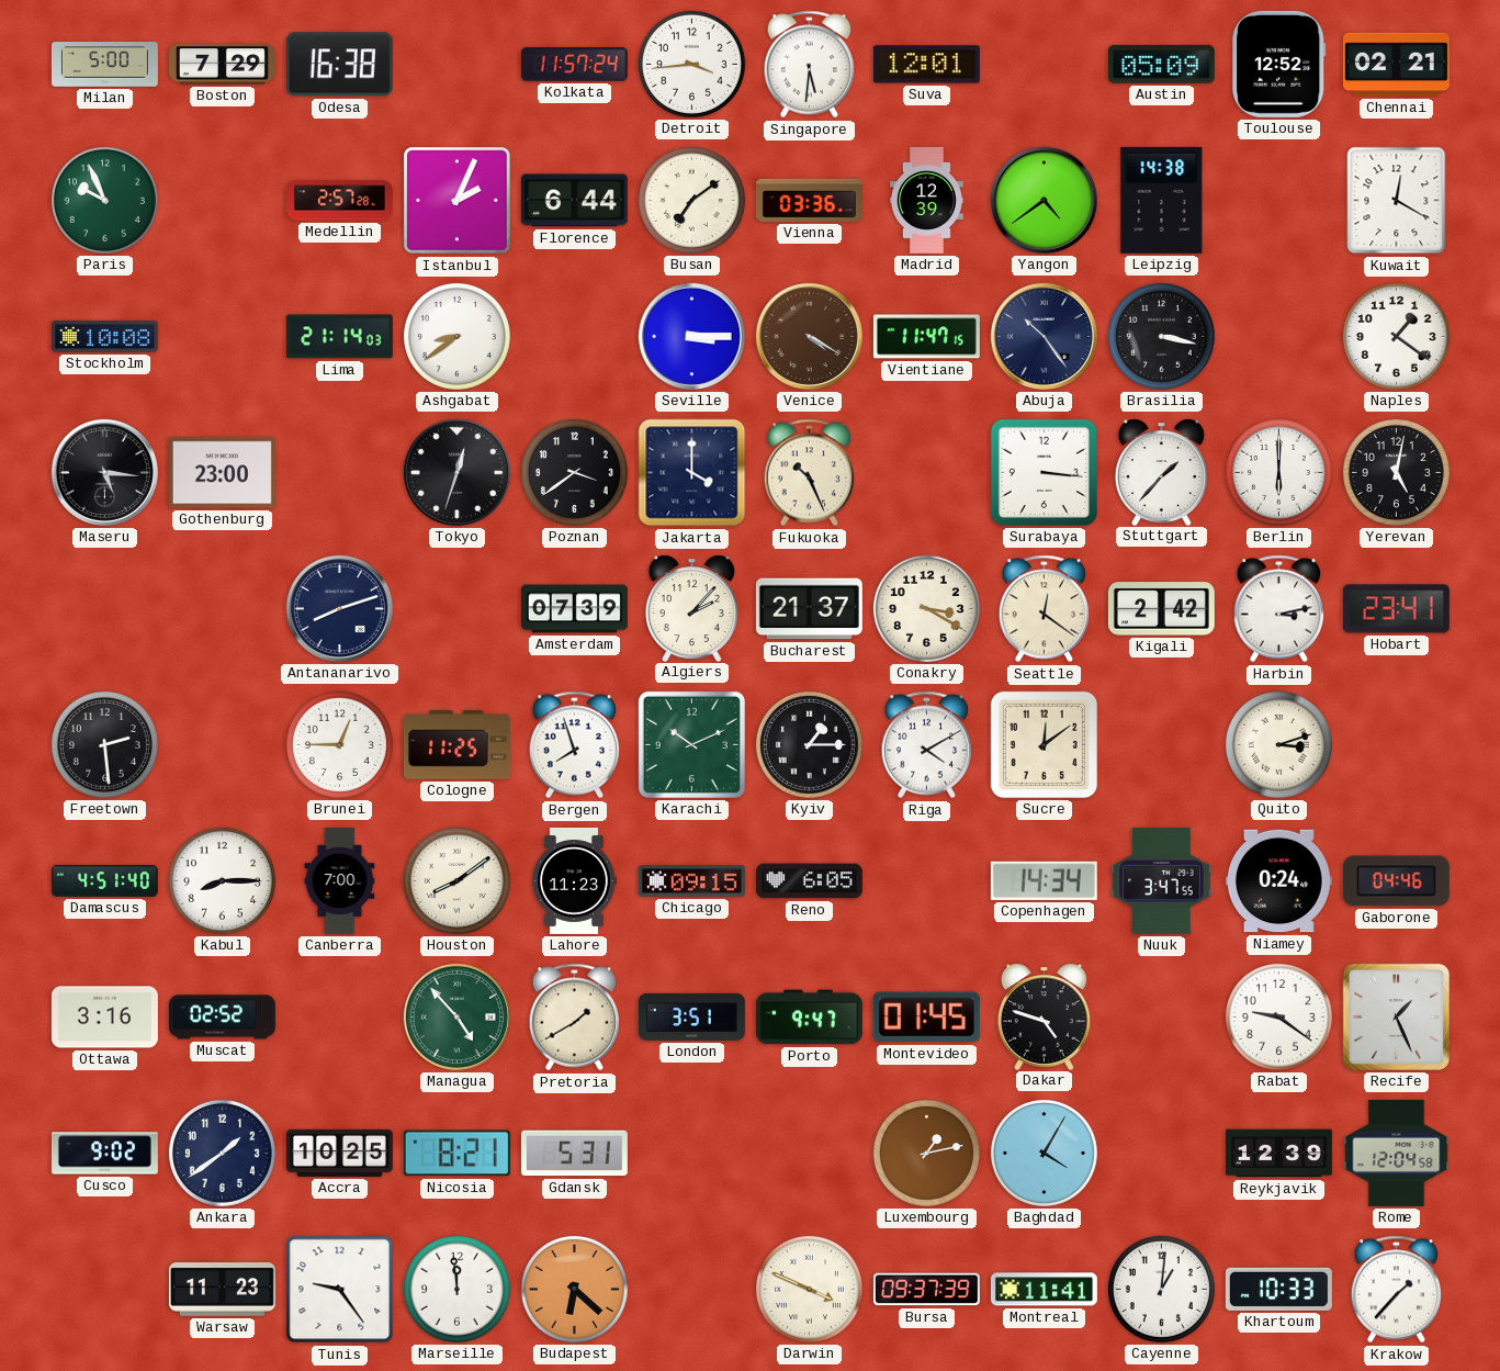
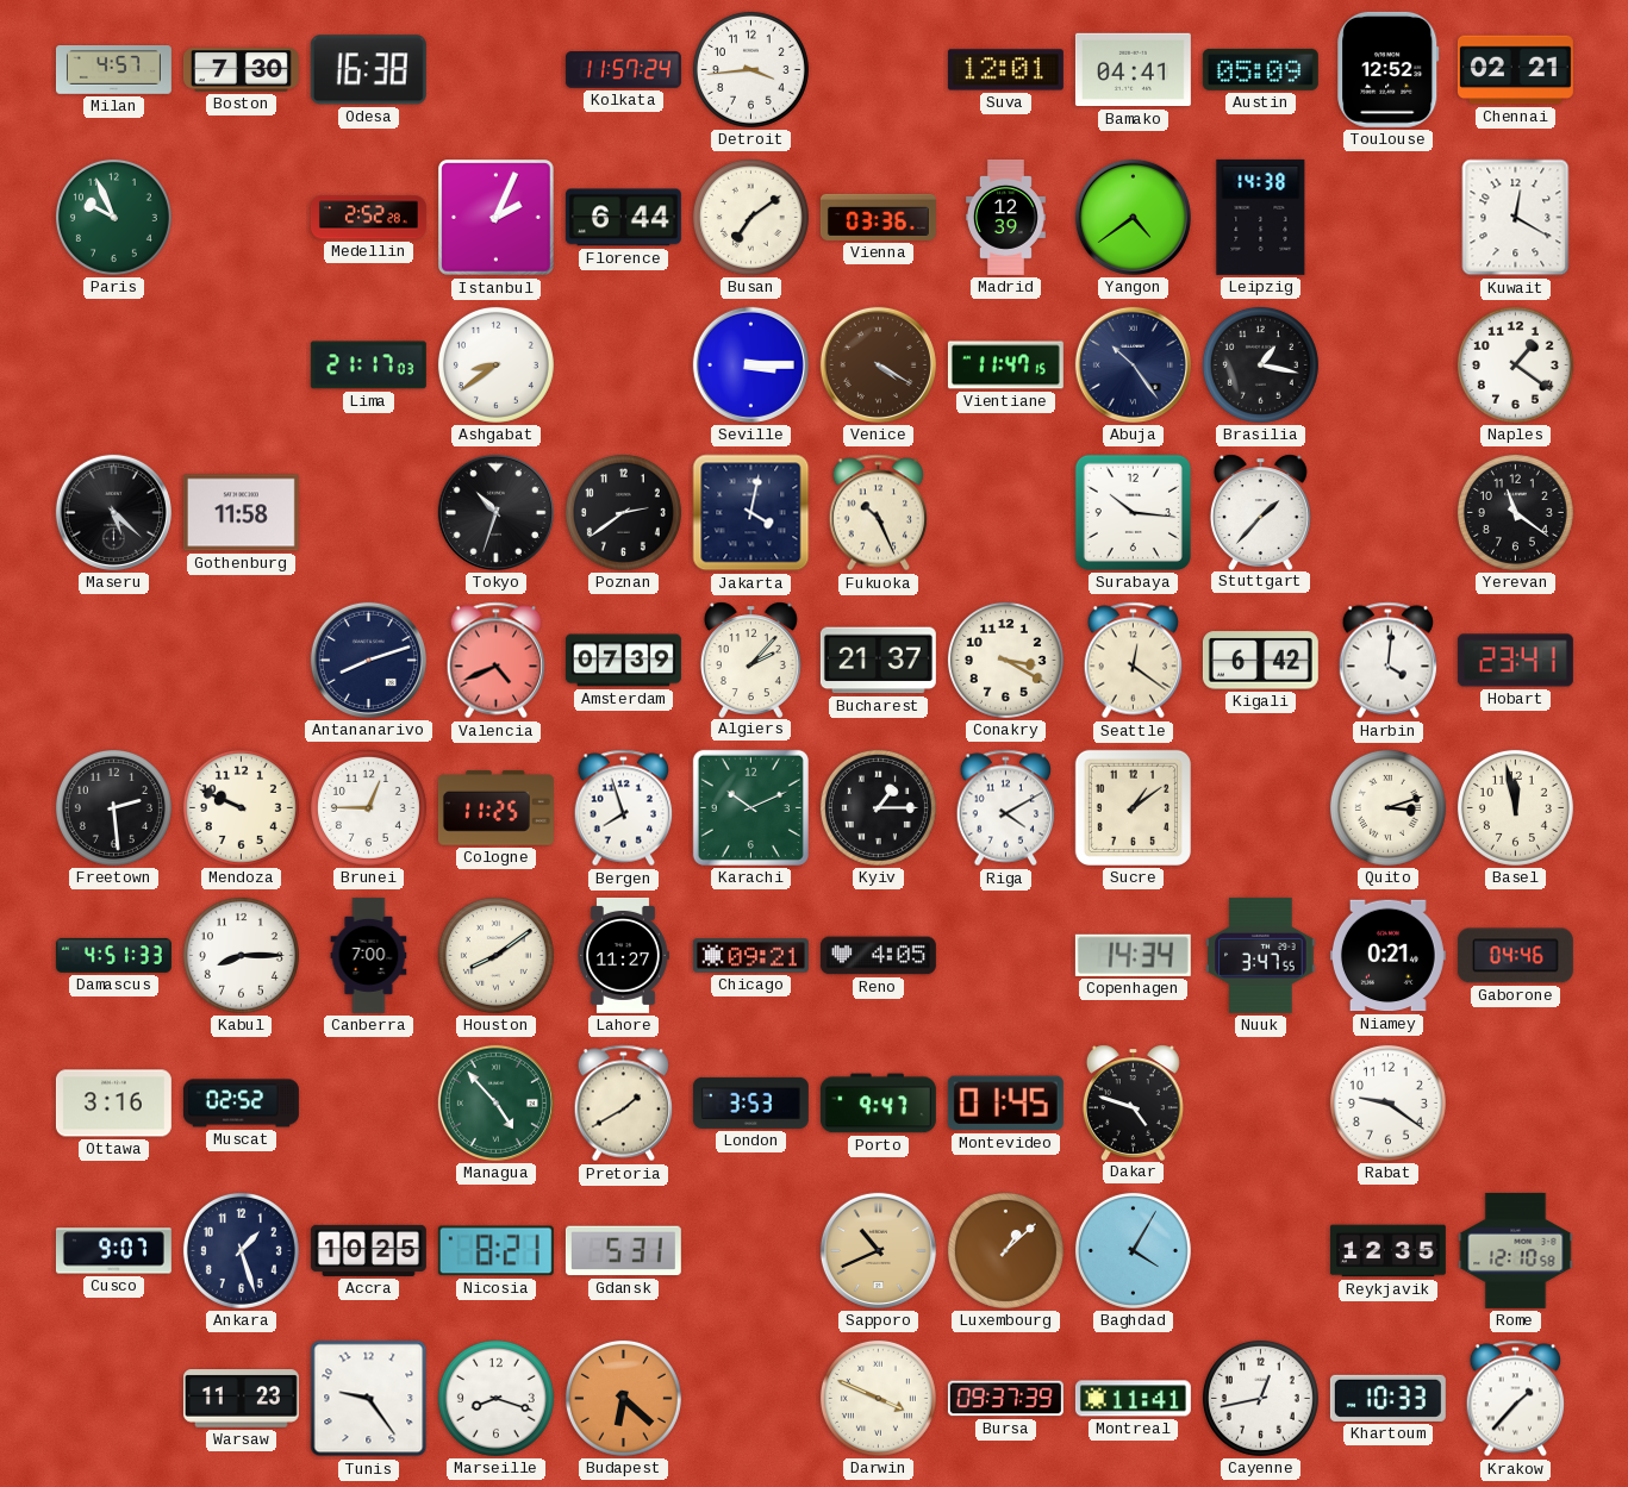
Milan: 5:00 -> 4:57 (113, 70)
Boston: 7:29 -> 7:30 (241, 70)
Singapore: 5:31 -> none (810, 65)
Bamako: none -> 04:41 (1133, 70)
Medellin: 2:57 -> 2:52 (368, 218)
Stockholm: 10:08 -> none (104, 337)
Lima: 21:14 -> 21:17 (368, 365)
Brasilia: 3:17 -> 1:17 (1260, 364)
Maseru: 5:16 -> 5:22 (113, 512)
Gothenburg: 23:00 -> 11:58 (241, 513)
Tokyo: 12:33 -> 10:33 (495, 512)
Poznan: 3:39 -> 2:39 (623, 512)
Jakarta: 4:00 -> 4:02 (751, 513)
Surabaya: 3:16 -> 10:16 (1133, 512)
Berlin: 6:00 -> none (1278, 472)
Yerevan: 5:02 -> 11:21 (1515, 512)
Valencia: none -> 4:41 (497, 661)
Kigali: 2:42 -> 6:42 (1260, 661)
Harbin: 3:13 -> 4:01 (1389, 661)
Mendoza: none -> 9:49 (241, 807)
Sucre: 12:09 -> 1:09 (1133, 807)
Basel: none -> 11:58 (1515, 807)
Damascus: 4:51:40 -> 4:51:33 (113, 955)
Lahore: 11:23 -> 11:27 (623, 955)
Chicago: 09:15 -> 09:21 (750, 956)
Reno: 6:05 -> 4:05 (878, 956)
Niamey: 0:24 -> 0:21 (1387, 956)
London: 3:51 -> 3:53 (750, 1102)
Recife: 1:26 -> none (1396, 1016)
Cusco: 9:02 -> 9:07 (113, 1251)
Ankara: 1:39 -> 1:27 (241, 1250)
Sapporo: none -> 10:41 (878, 1250)
Luxembourg: 1:13 -> 1:08 (1005, 1250)
Reykjavik: 12:39 -> 12:35 (1387, 1251)
Rome: 12:04 -> 12:10 (1516, 1250)
Marseille: 11:59 -> 8:18 (495, 1398)
Cayenne: 1:01 -> 12:43 (1260, 1398)
